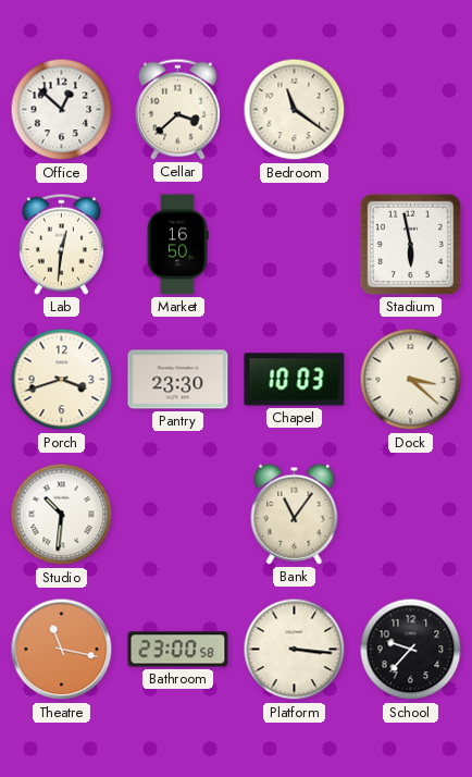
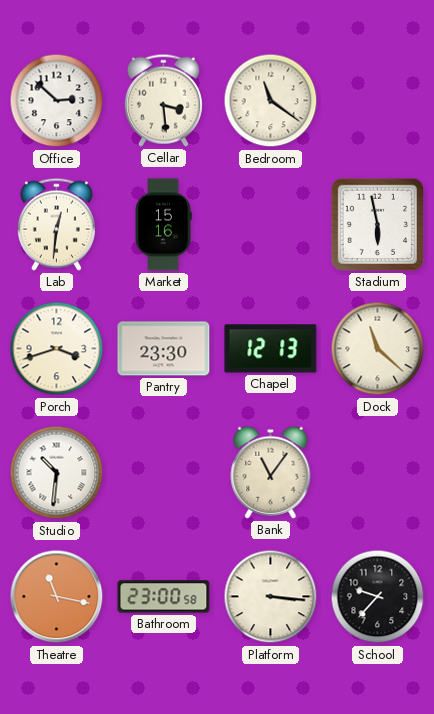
Office: 12:52 -> 2:52 (57, 101)
Cellar: 3:38 -> 3:29 (163, 100)
Market: 16:50 -> 15:16 (163, 225)
Chapel: 10:03 -> 12:13 (271, 349)
Dock: 3:22 -> 11:22 (378, 349)
